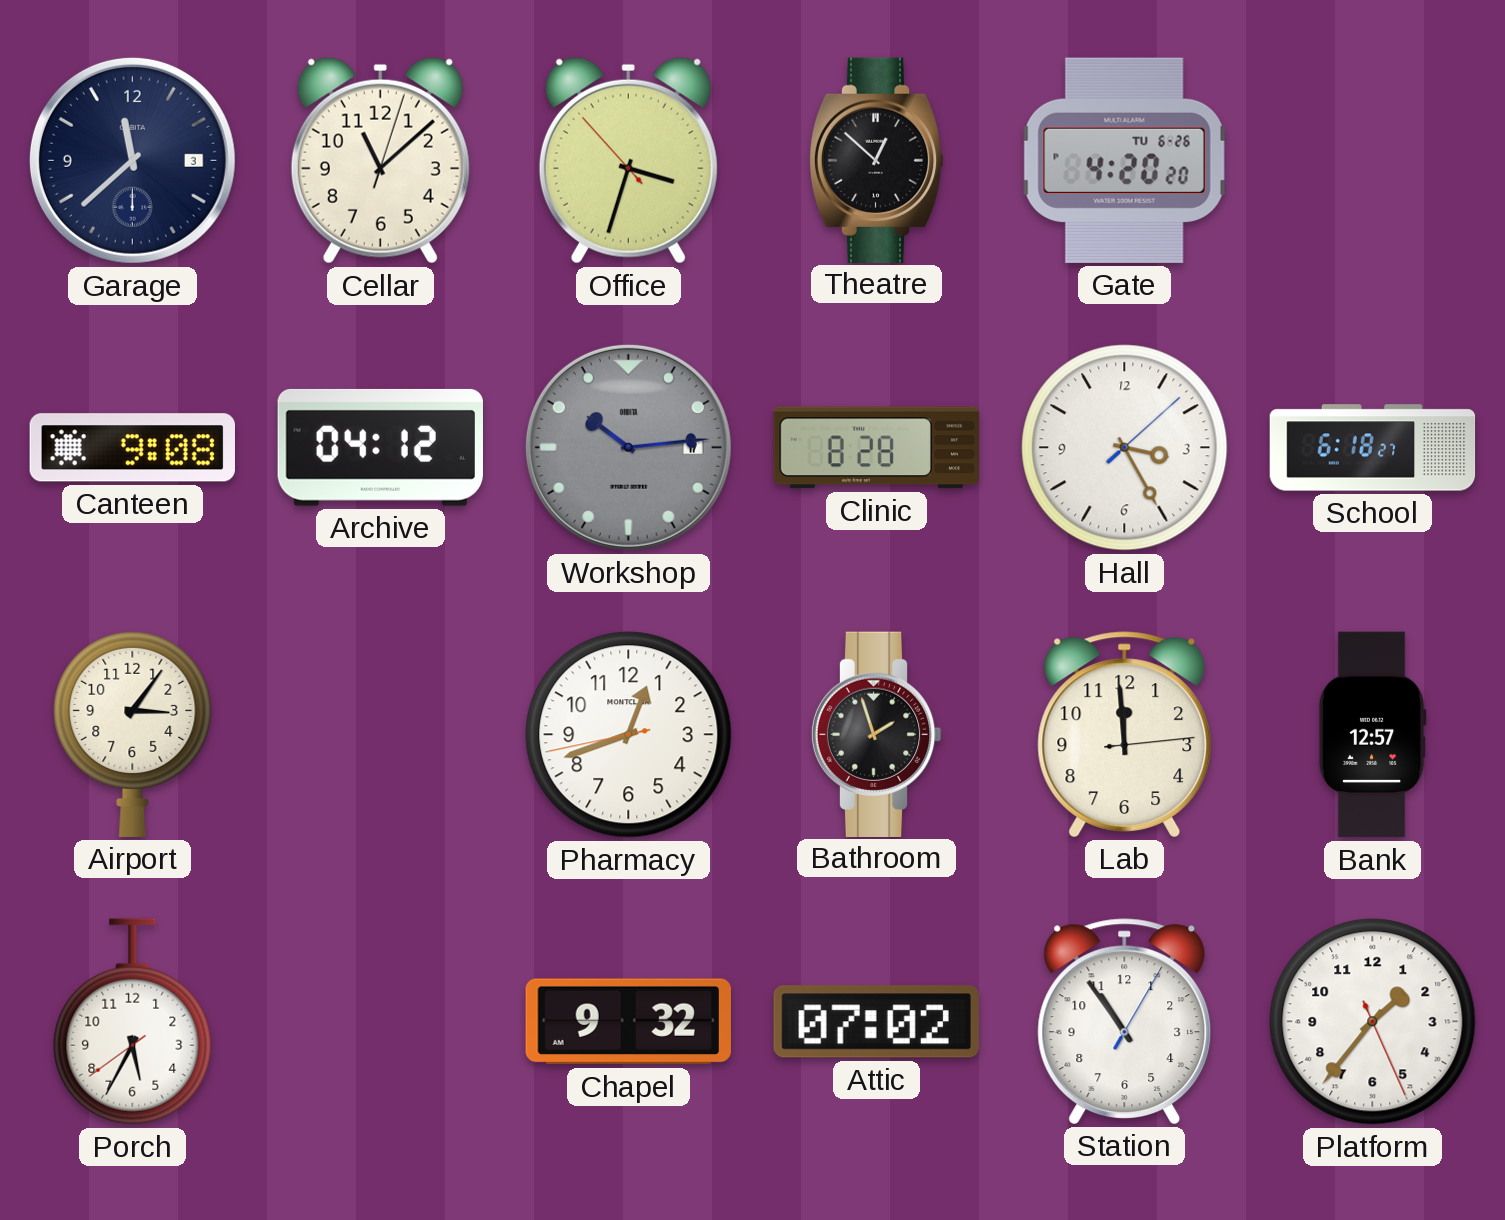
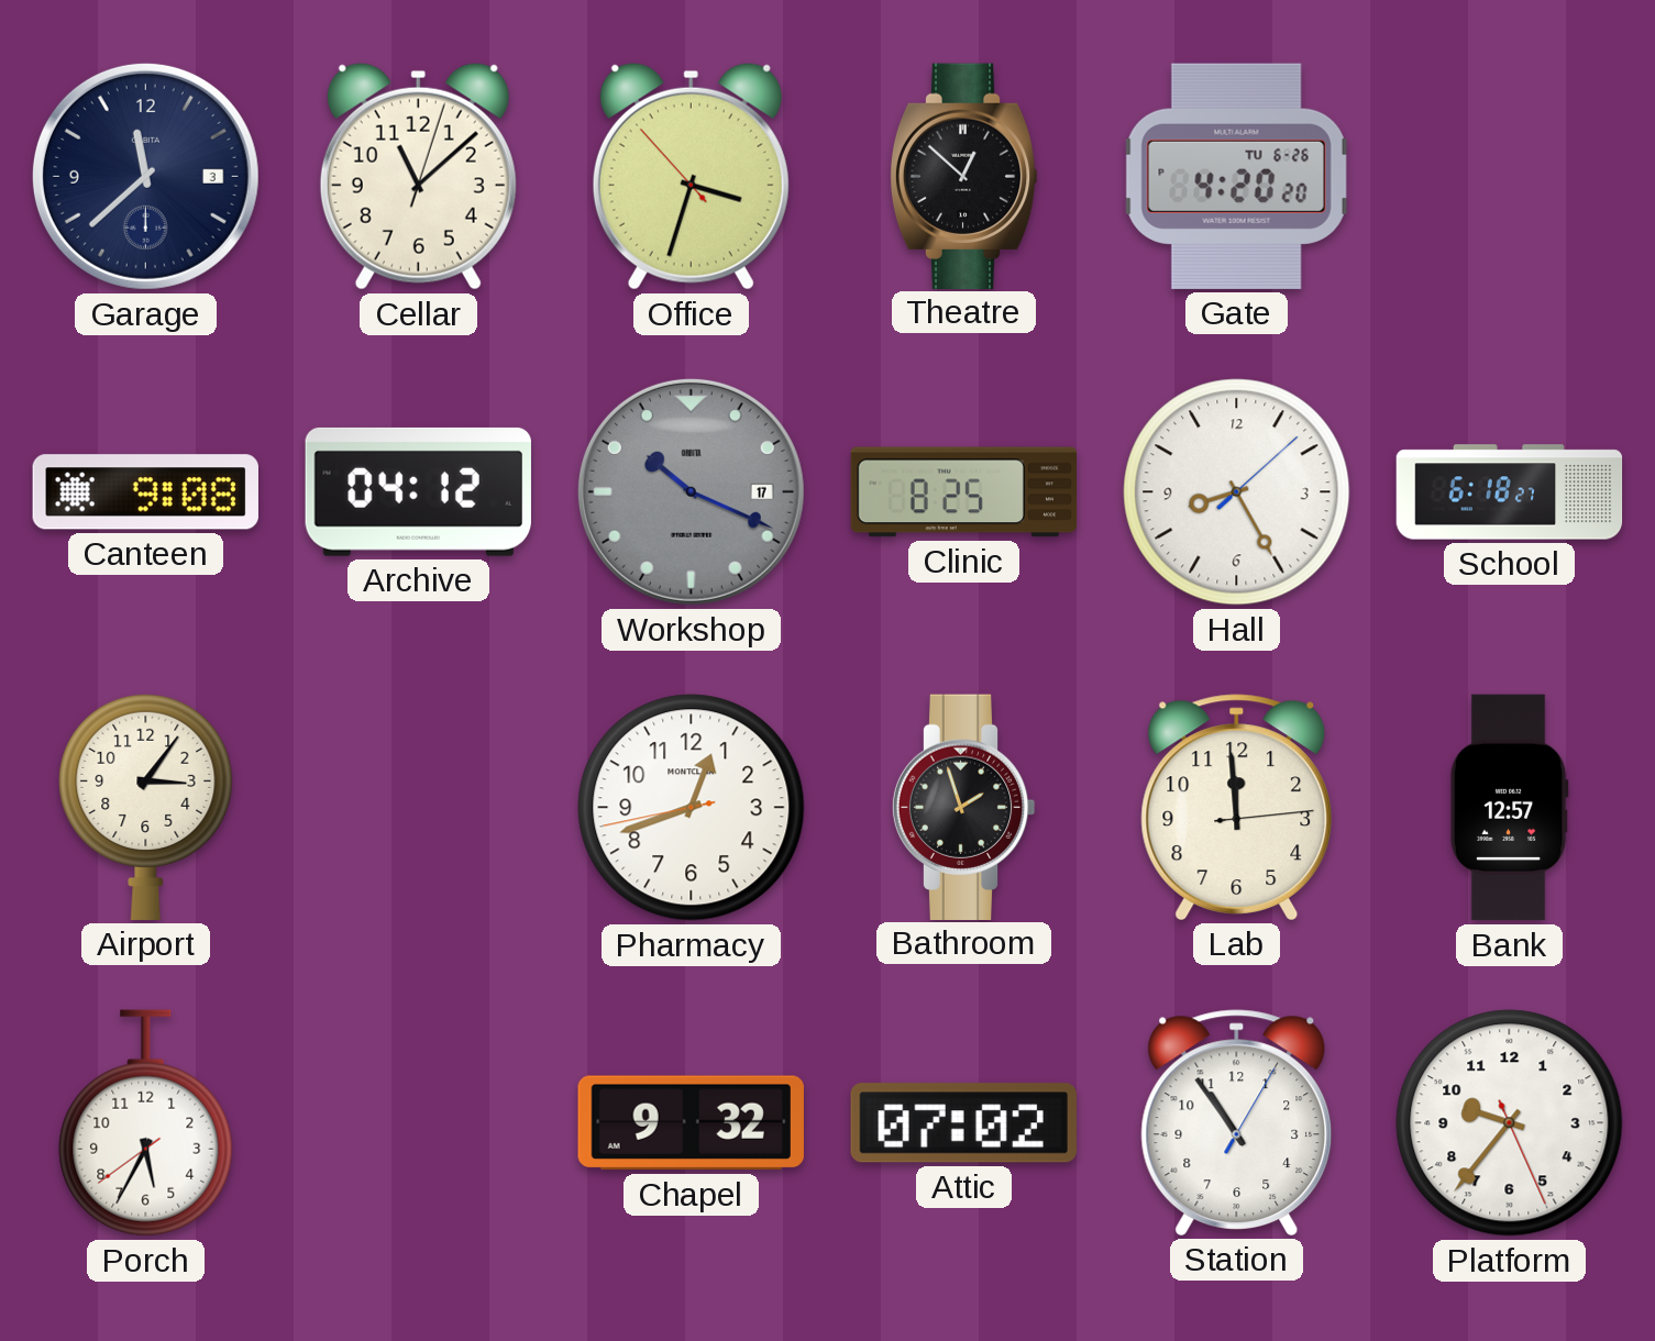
Workshop: 10:14 -> 10:19 (691, 491)
Clinic: 8:28 -> 8:25 (964, 492)
Hall: 3:25 -> 8:25 (1237, 492)
Platform: 1:36 -> 9:36 (1510, 1123)
